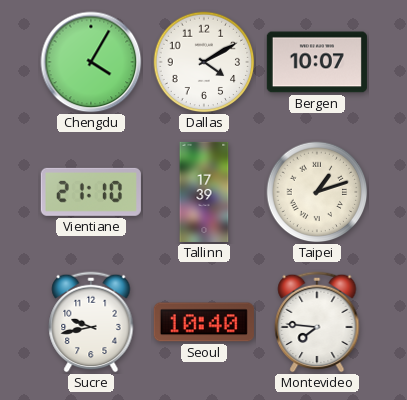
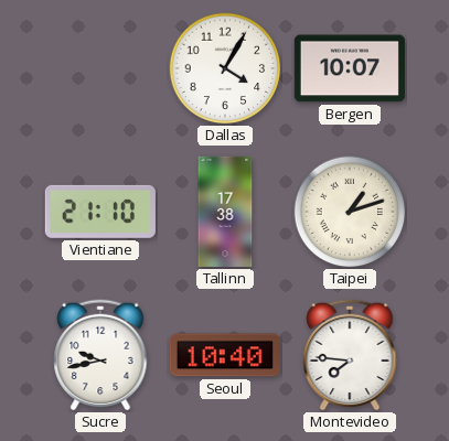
Chengdu: 4:05 -> none (91, 62)
Dallas: 4:10 -> 4:05 (225, 68)
Tallinn: 17:39 -> 17:38 (225, 212)
